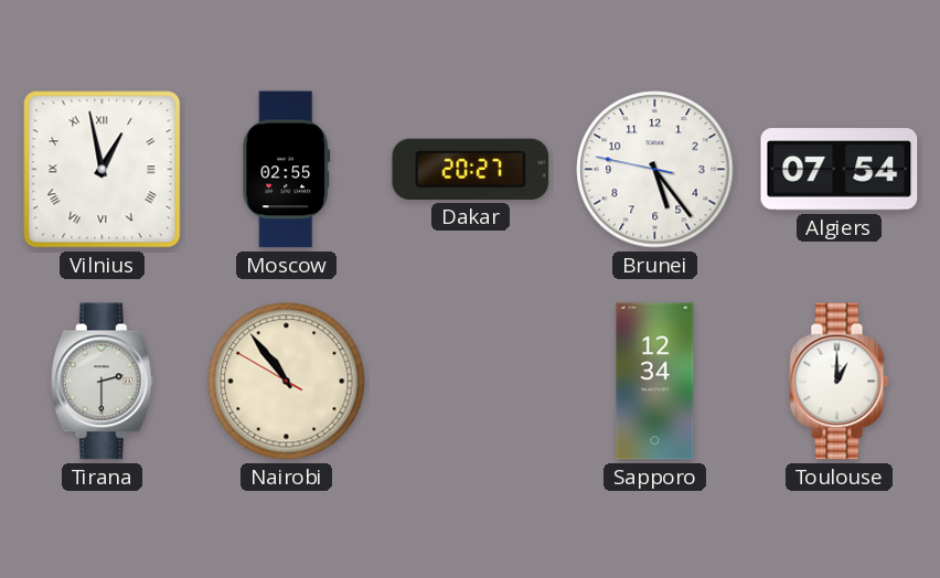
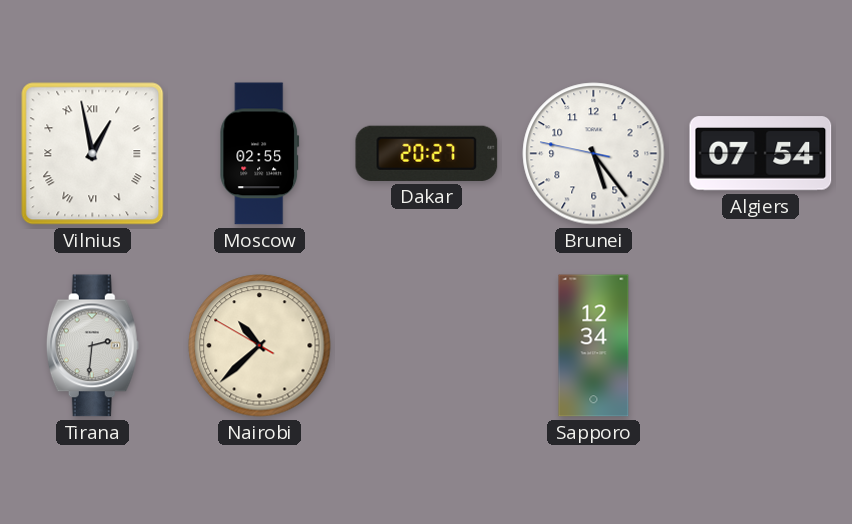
Tirana: 2:30 -> 2:31 (92, 346)
Nairobi: 10:53 -> 10:37 (260, 346)
Toulouse: 1:00 -> none (840, 382)
